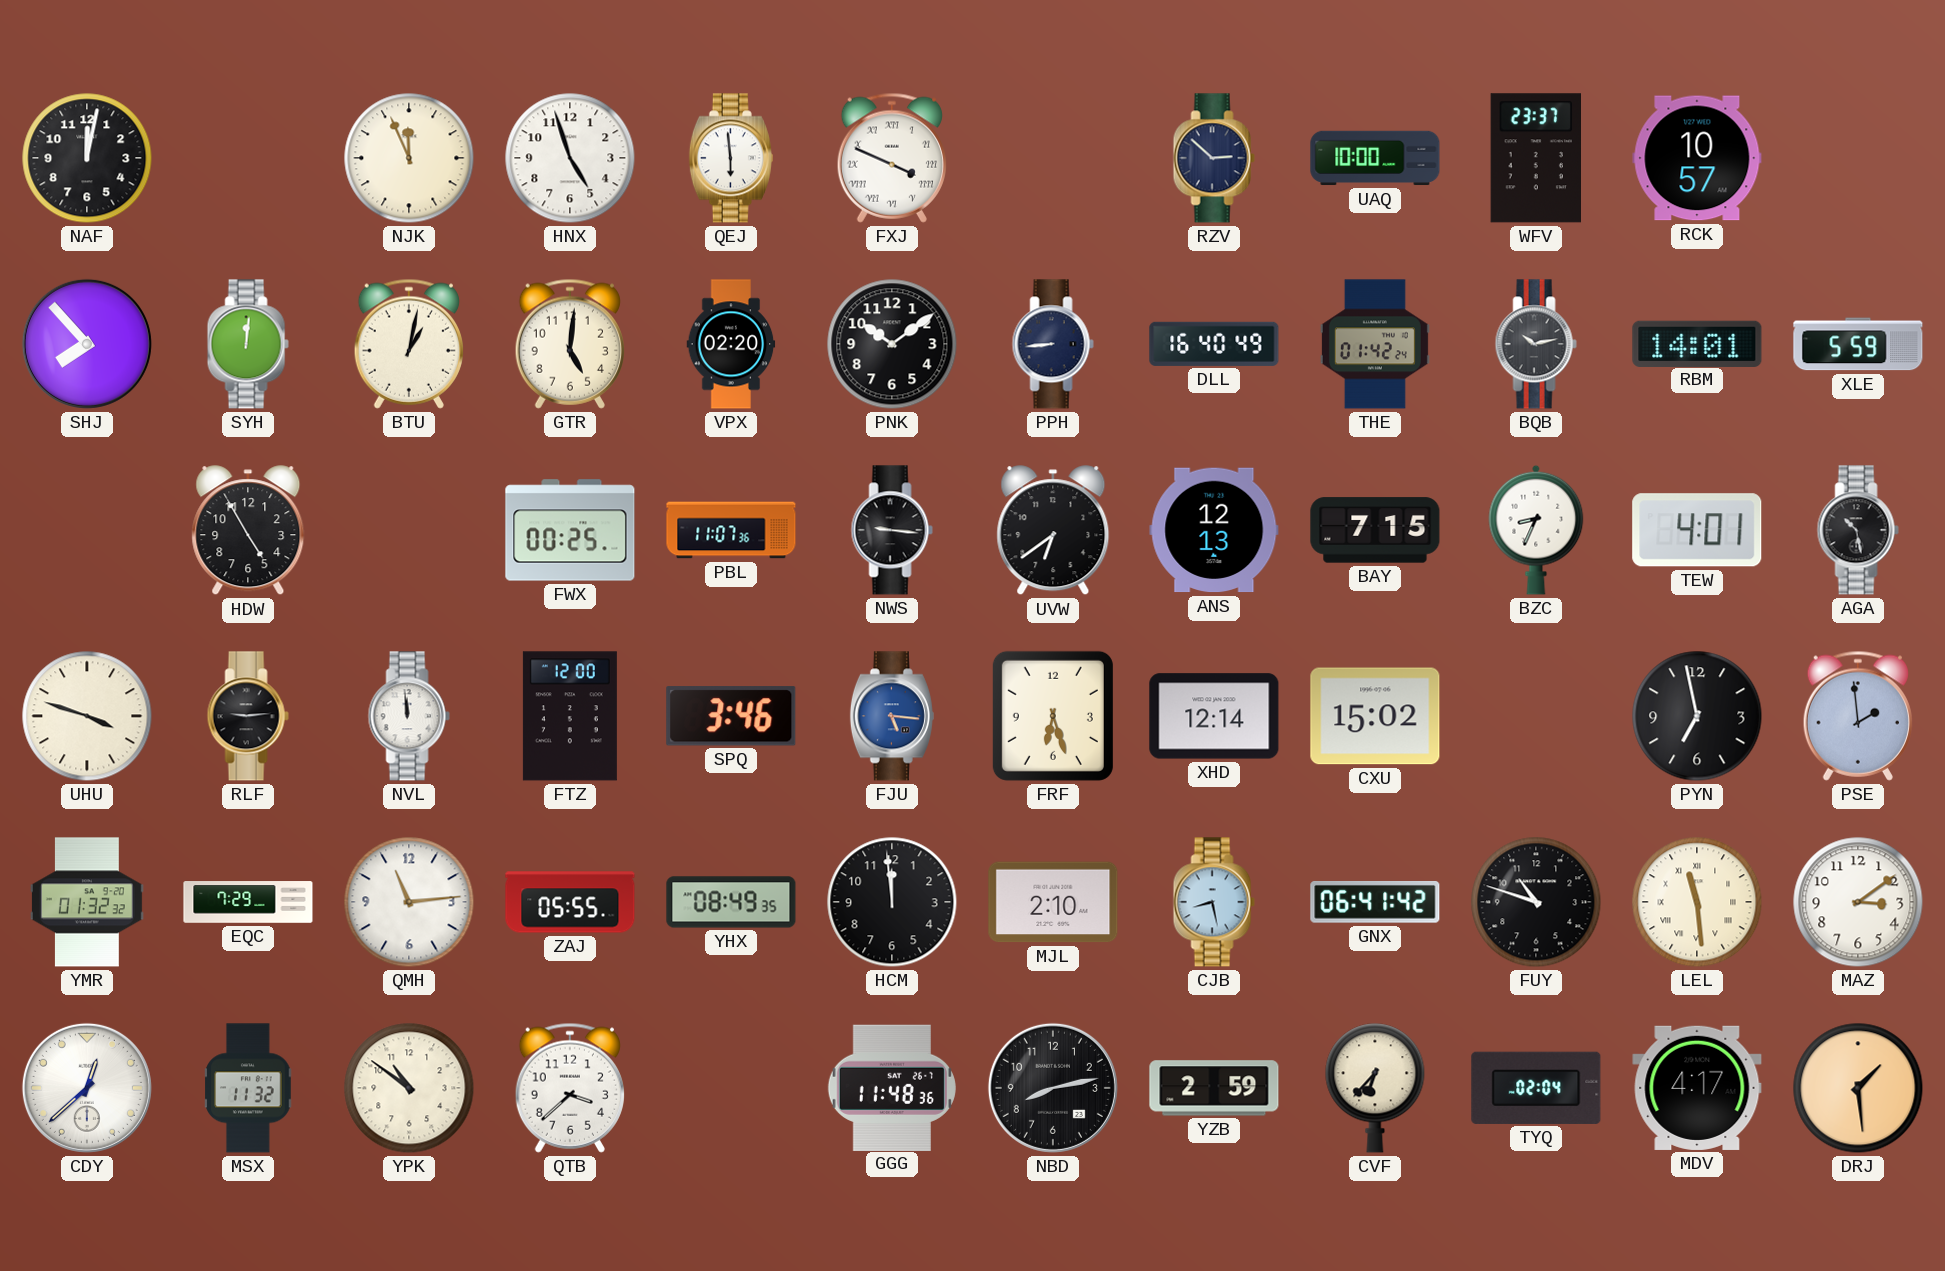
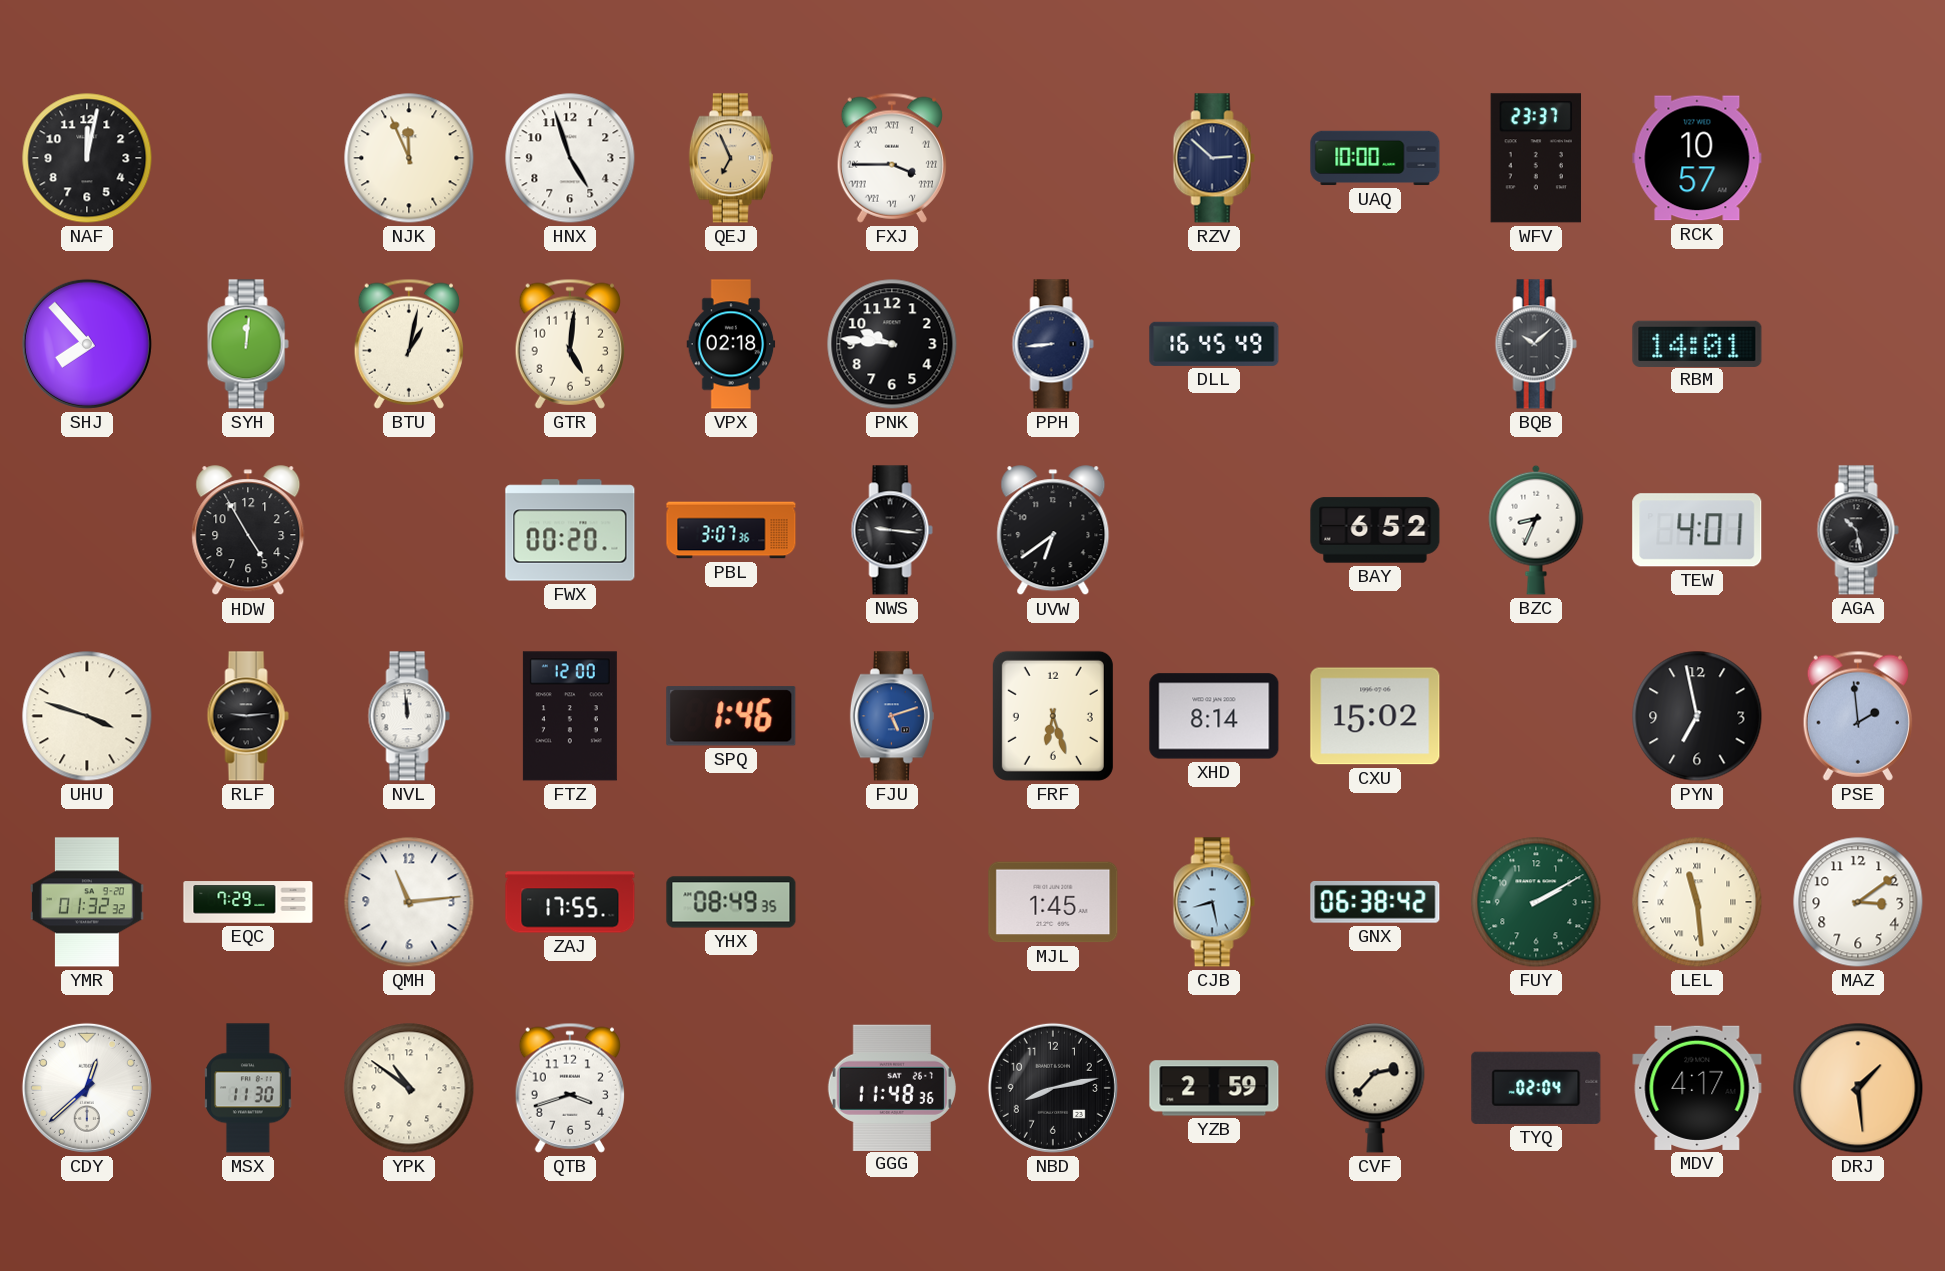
QEJ: 5:59 -> 6:56 (731, 158)
QEJ dial: white -> champagne (731, 158)
FXJ: 3:49 -> 3:45 (892, 158)
VPX: 02:20 -> 02:18 (731, 344)
PNK: 10:09 -> 9:46 (892, 344)
DLL: 16:40 -> 16:45 (1214, 344)
THE: 01:42 -> none (1375, 344)
BQB: 10:13 -> 10:08 (1536, 344)
XLE: 5:59 -> none (1858, 344)
FWX: 00:25 -> 00:20 (570, 530)
PBL: 11:07 -> 3:07 (731, 530)
ANS: 12:13 -> none (1214, 530)
BAY: 7:15 -> 6:52 (1375, 530)
SPQ: 3:46 -> 1:46 (731, 716)
FJU: 5:16 -> 5:12 (892, 716)
XHD: 12:14 -> 8:14 (1214, 716)
ZAJ: 05:55 -> 17:55 (570, 902)
HCM: 11:59 -> none (892, 902)
MJL: 2:10 -> 1:45 (1053, 902)
GNX: 06:41 -> 06:38 (1375, 902)
FUY: 10:48 -> 2:10 (1536, 902)
FUY dial: black -> green (1536, 902)
MSX: 11:32 -> 11:30 (248, 1088)
QTB: 3:38 -> 3:42 (570, 1088)
CVF: 6:37 -> 2:37 (1375, 1088)
